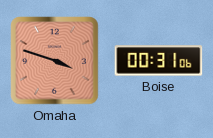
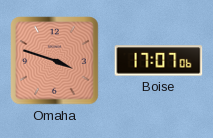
Boise: 00:31 -> 17:07 (159, 61)
